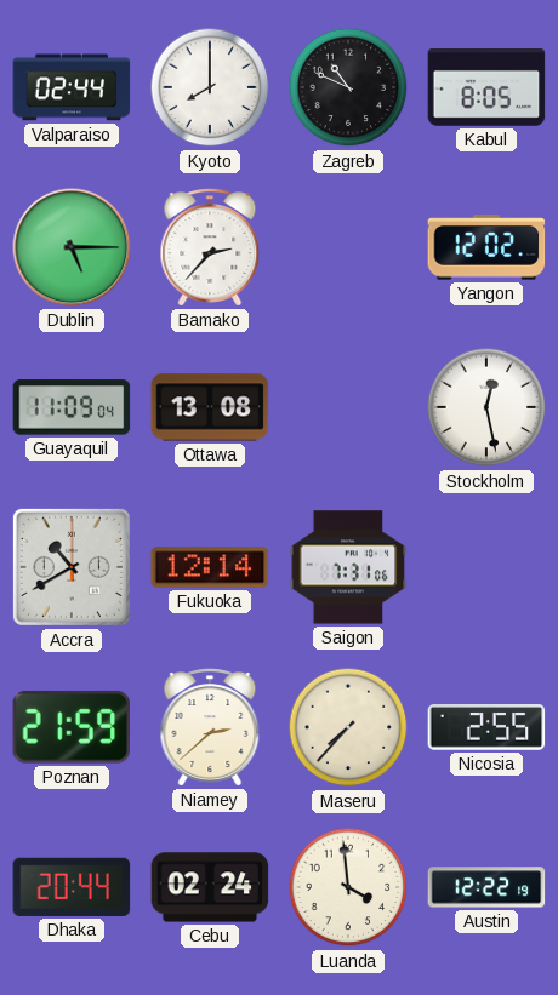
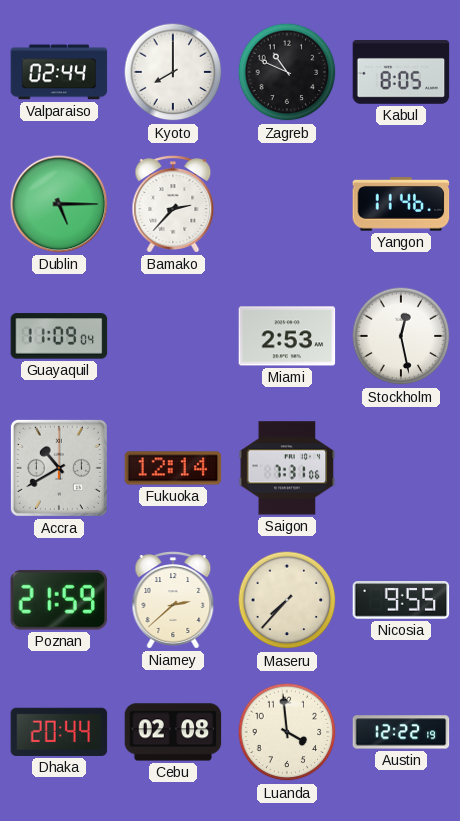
Yangon: 12:02 -> 11:46 (401, 204)
Ottawa: 13:08 -> none (210, 407)
Miami: none -> 2:53 (287, 336)
Nicosia: 2:55 -> 9:55 (401, 601)
Cebu: 02:24 -> 02:08 (173, 732)
